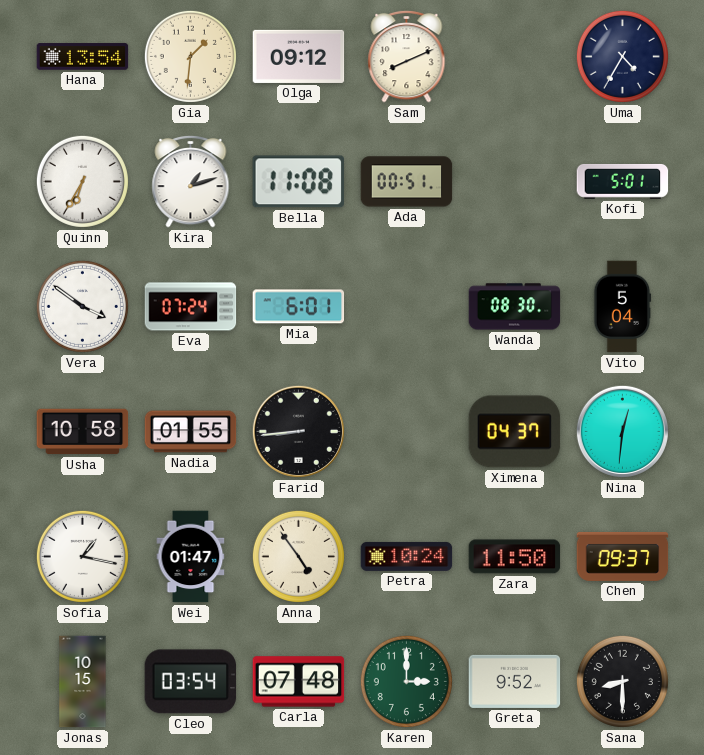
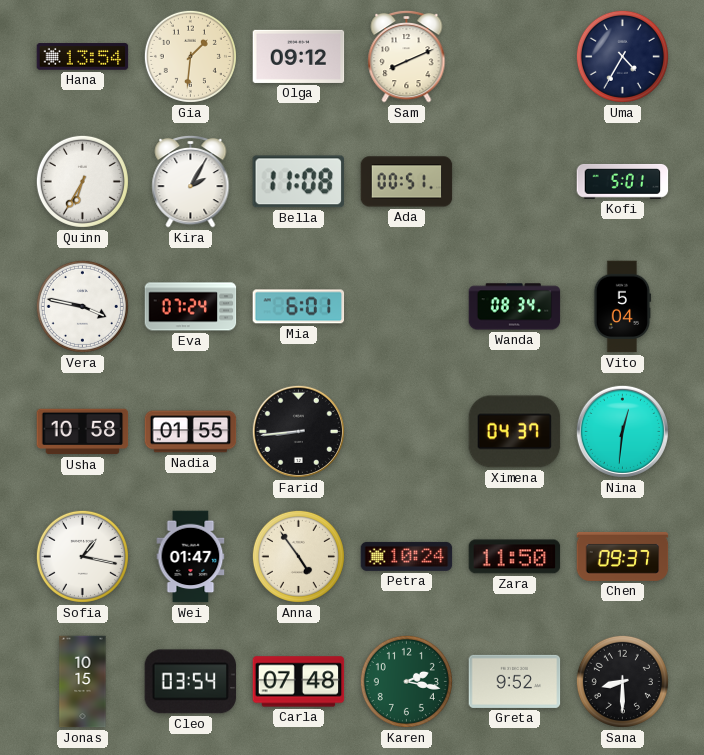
Kira: 1:12 -> 2:05 (191, 181)
Vera: 3:51 -> 3:47 (82, 306)
Wanda: 08:30 -> 08:34 (515, 307)
Karen: 3:00 -> 2:17 (406, 681)
